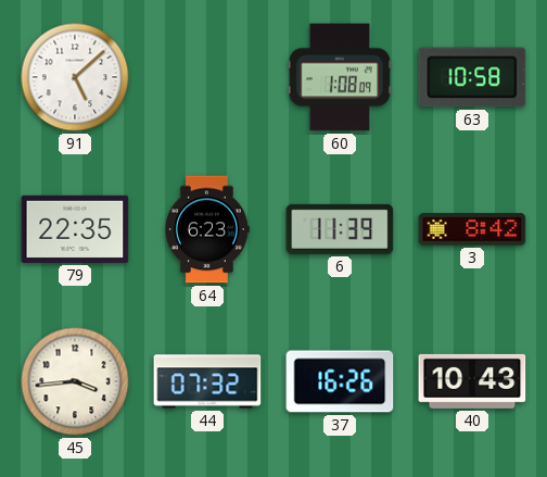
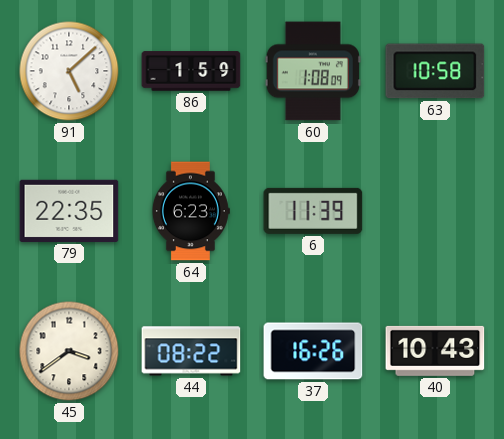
86: none -> 1:59 (191, 71)
3: 8:42 -> none (472, 229)
45: 3:44 -> 3:39 (69, 351)
44: 07:32 -> 08:22 (191, 351)
